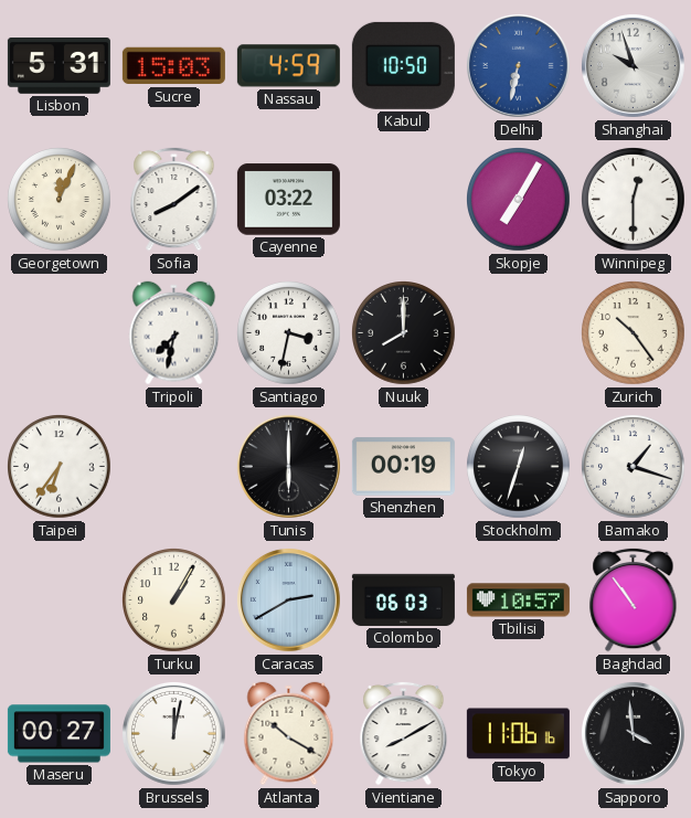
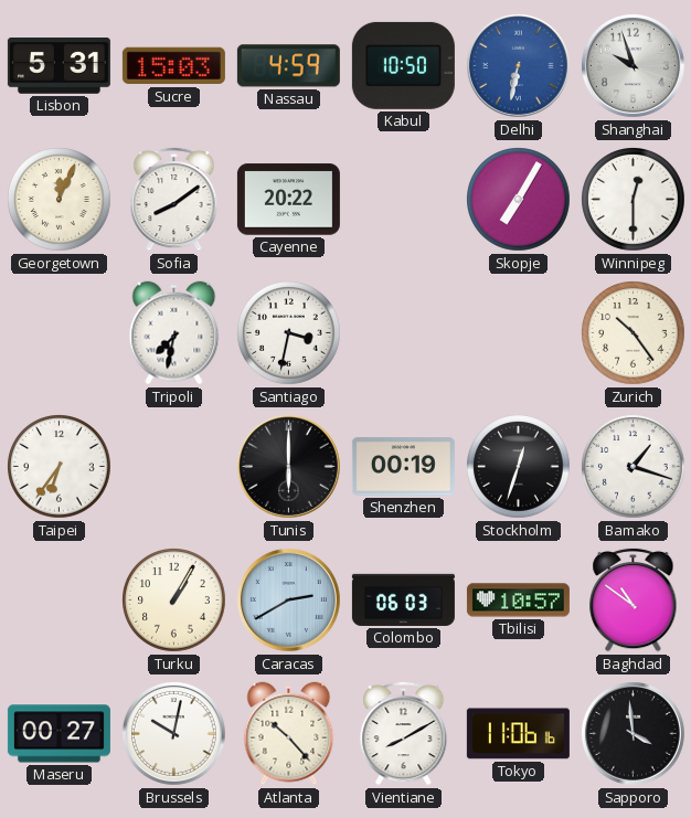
Cayenne: 03:22 -> 20:22 (288, 200)
Nuuk: 8:00 -> none (404, 333)
Baghdad: 10:54 -> 10:51 (634, 599)
Brussels: 12:02 -> 10:02 (173, 733)
Atlanta: 10:20 -> 10:23 (289, 734)
